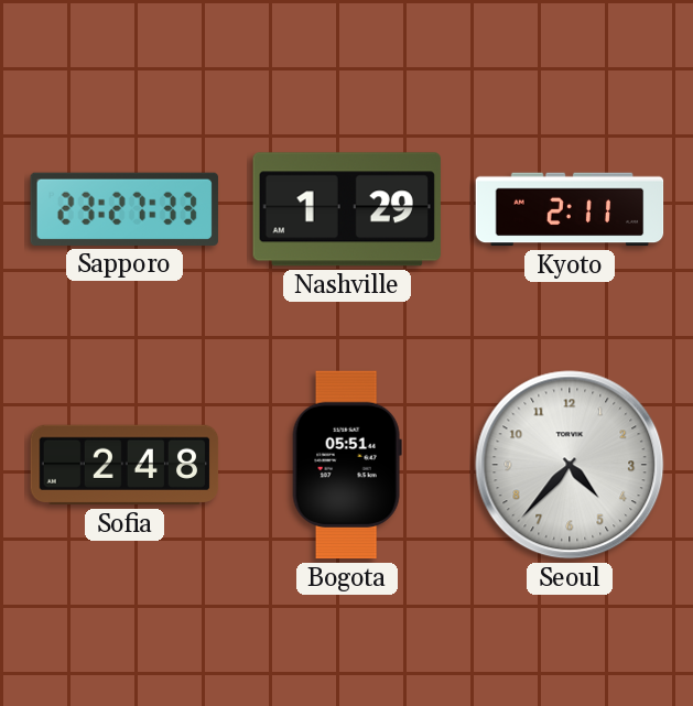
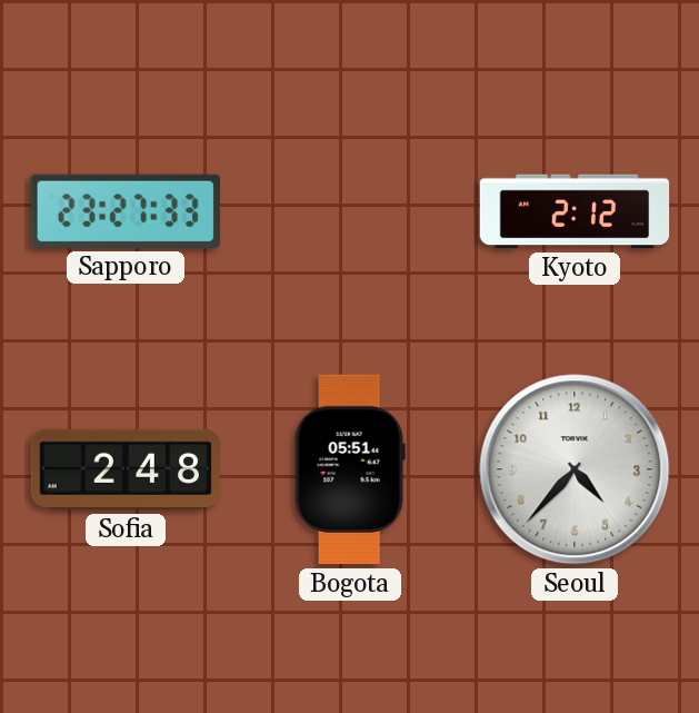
Nashville: 1:29 -> none (347, 209)
Kyoto: 2:11 -> 2:12 (575, 211)
